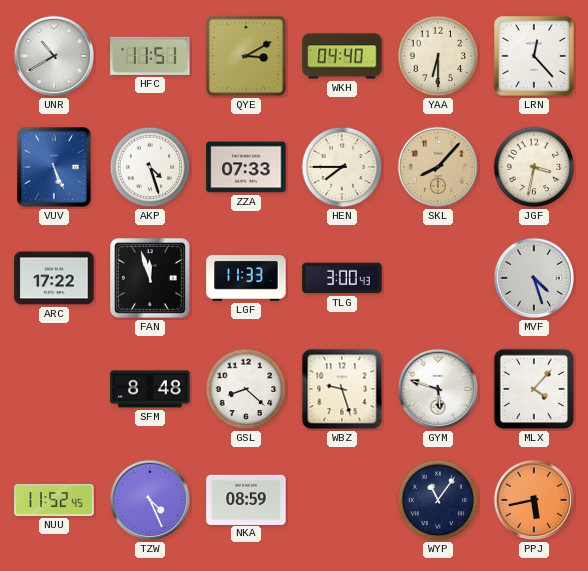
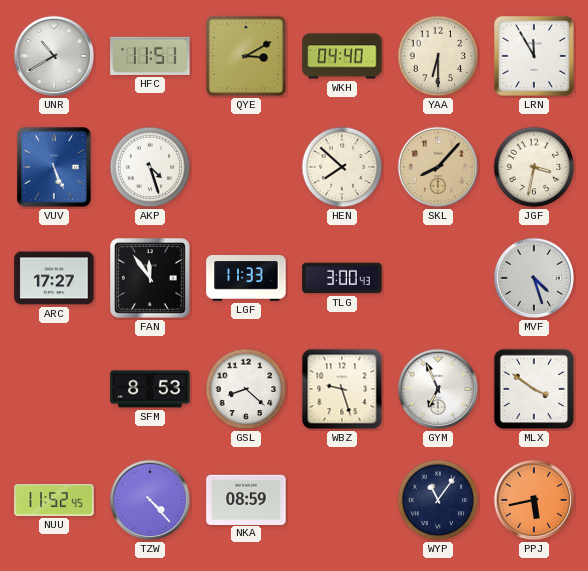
LRN: 12:23 -> 11:55 (535, 57)
ZZA: 07:33 -> none (246, 167)
HEN: 7:45 -> 7:52 (342, 167)
ARC: 17:22 -> 17:27 (54, 278)
FAN: 11:57 -> 11:54 (151, 279)
SFM: 8:48 -> 8:53 (150, 389)
GYM: 5:48 -> 6:56 (438, 389)
MLX: 4:07 -> 3:51 (534, 389)
TZW: 4:26 -> 4:23 (150, 500)
